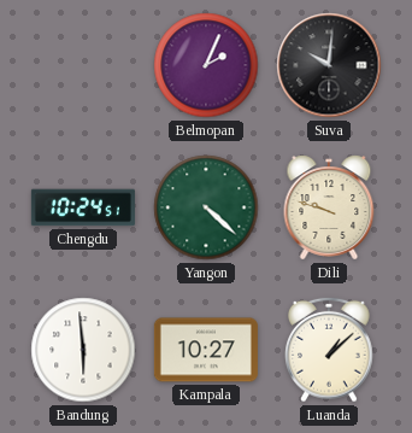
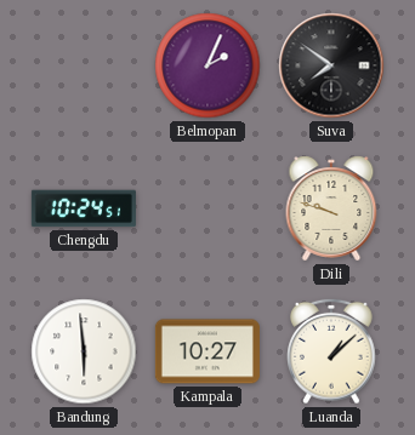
Suva: 10:01 -> 7:51 (331, 65)
Yangon: 4:22 -> none (206, 207)
